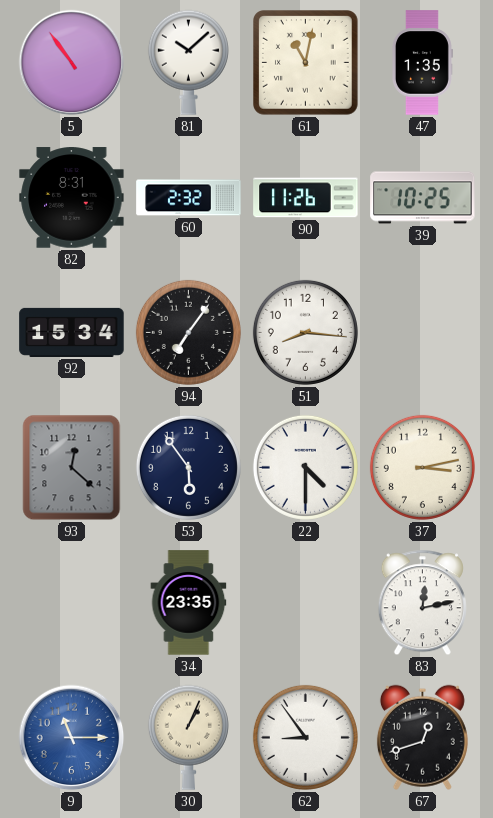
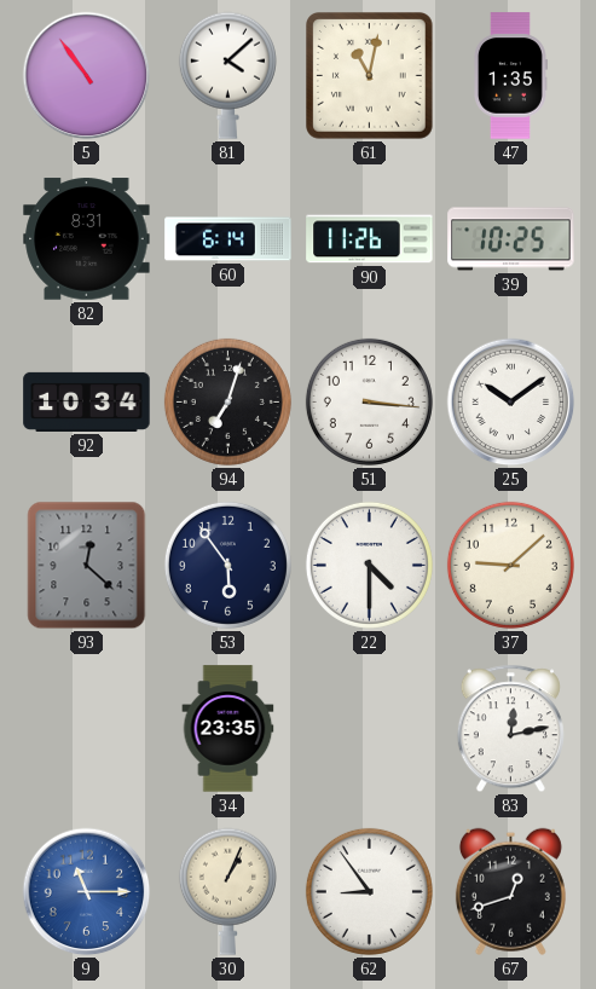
81: 10:08 -> 4:08 (227, 75)
60: 2:32 -> 6:14 (228, 239)
92: 15:34 -> 10:34 (87, 401)
94: 7:06 -> 7:03 (227, 401)
51: 8:16 -> 3:16 (369, 401)
25: none -> 10:09 (511, 403)
37: 3:13 -> 9:08 (510, 565)
